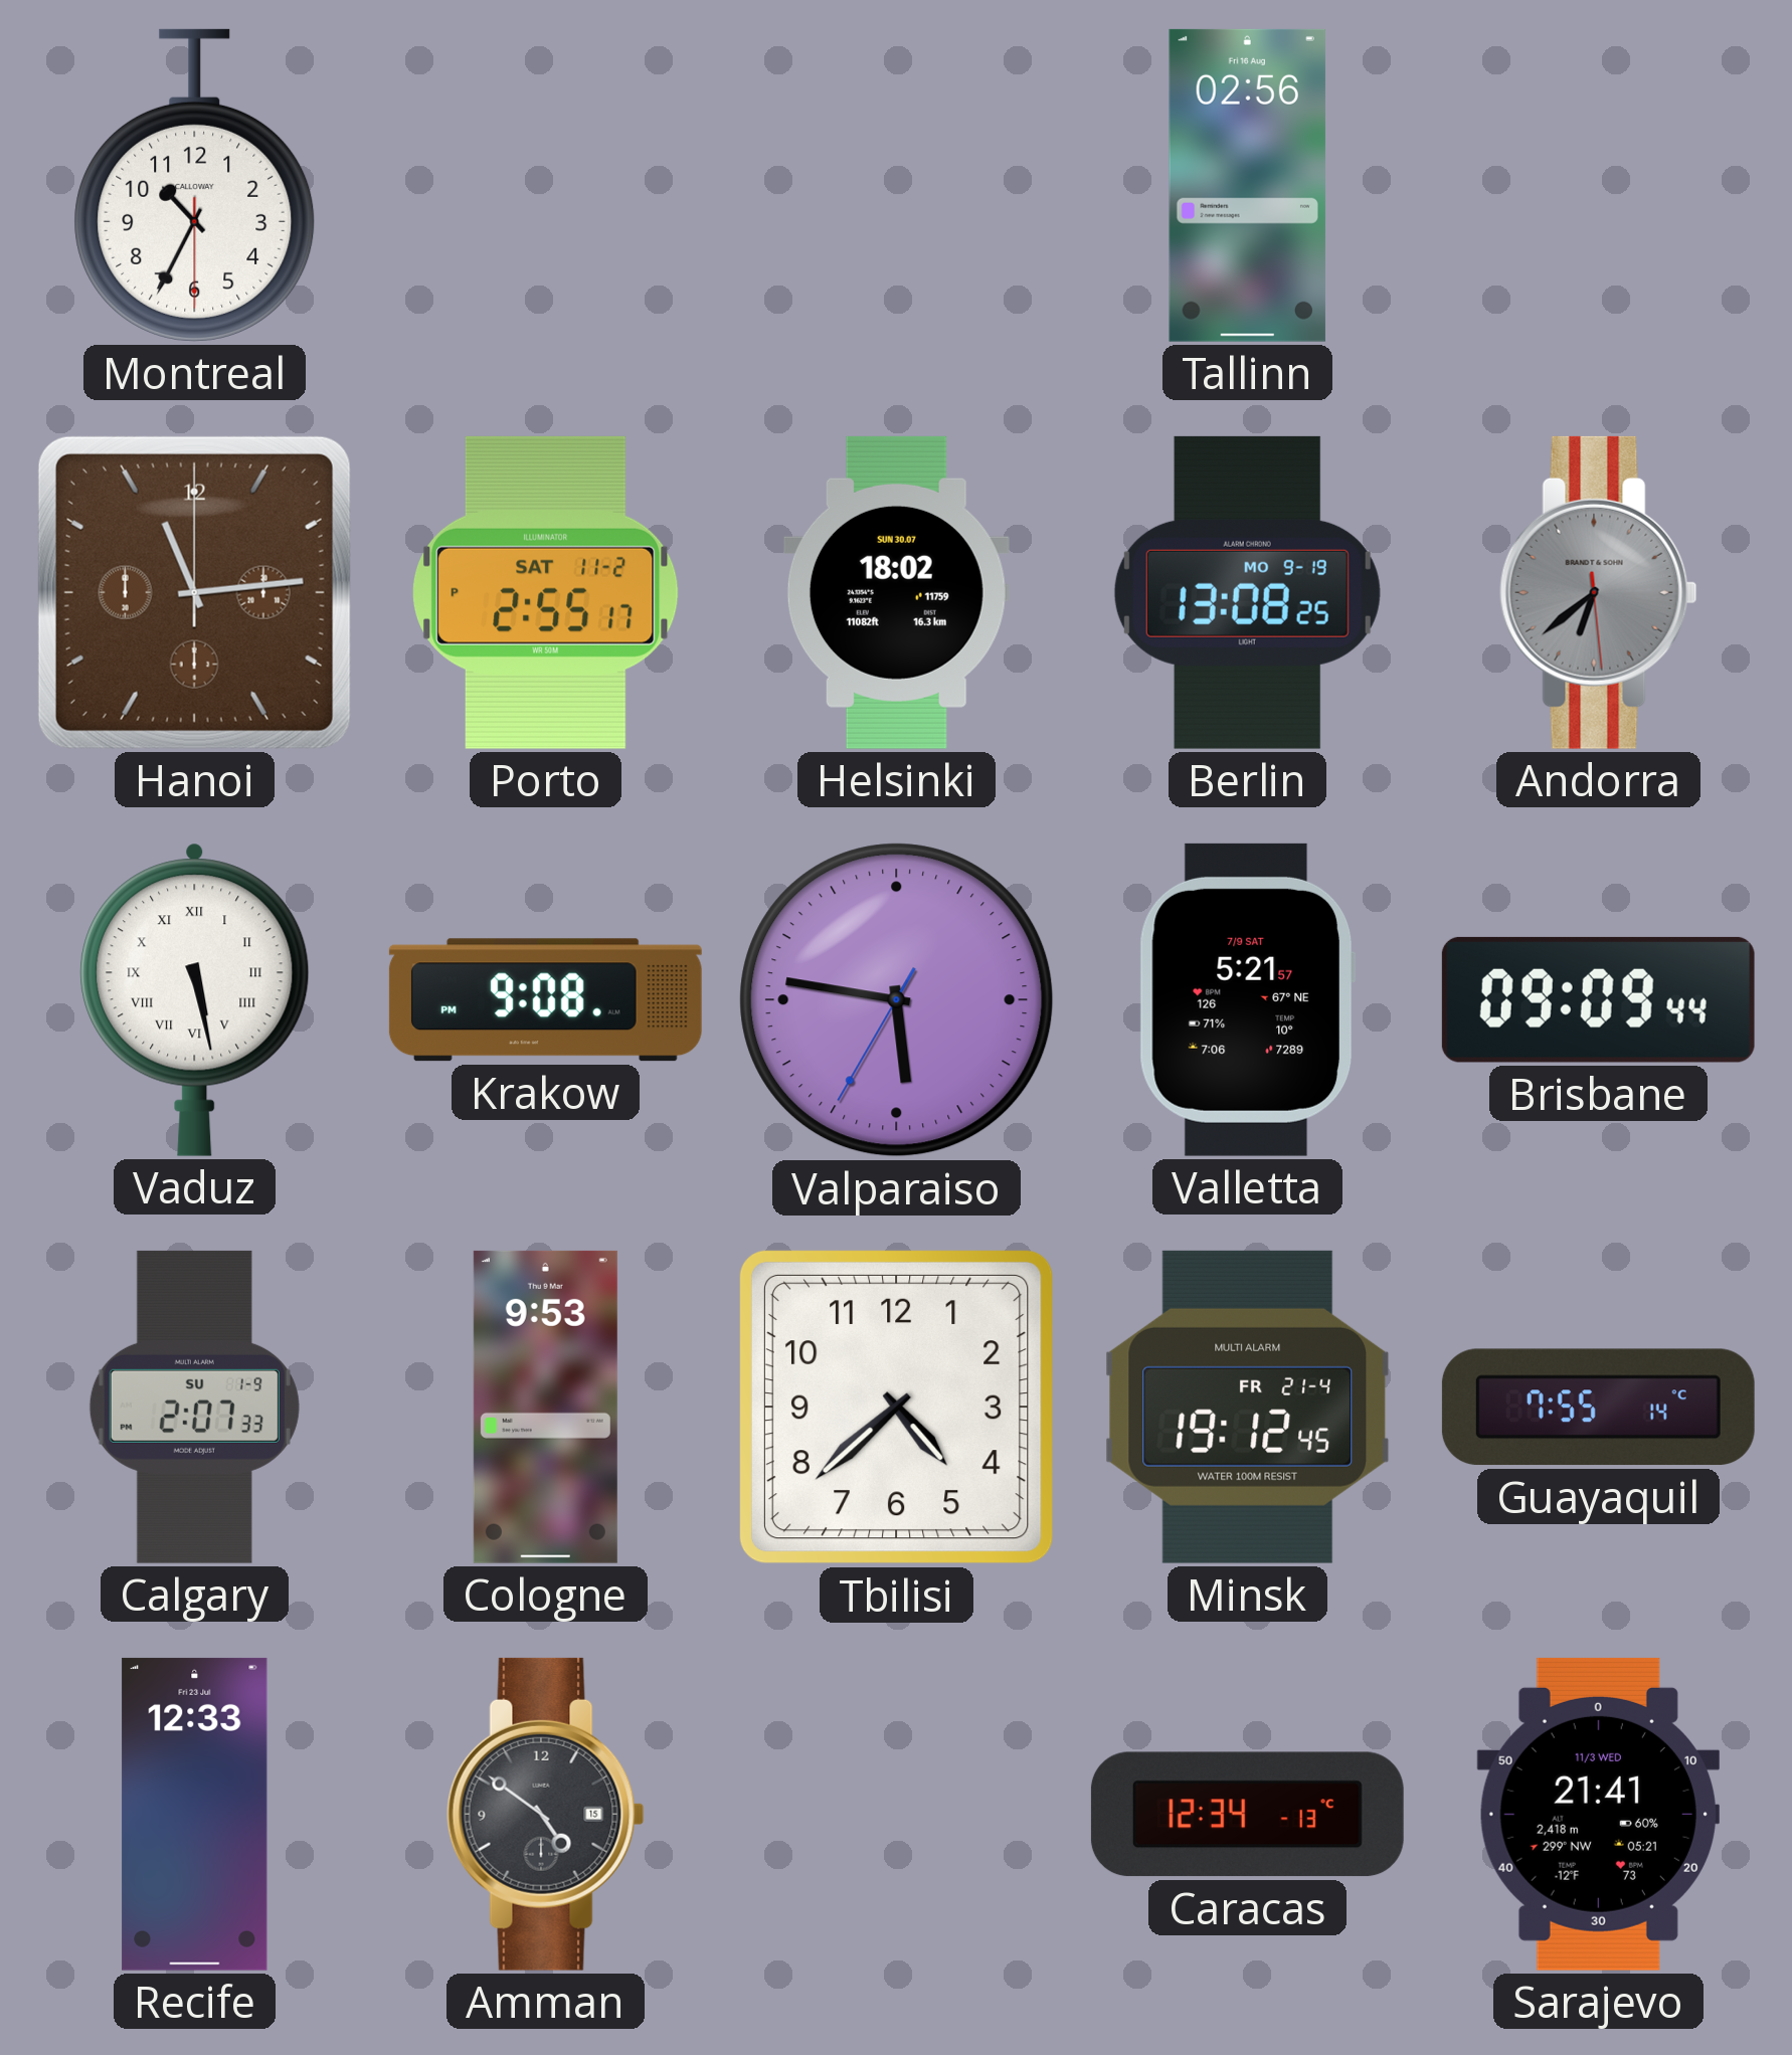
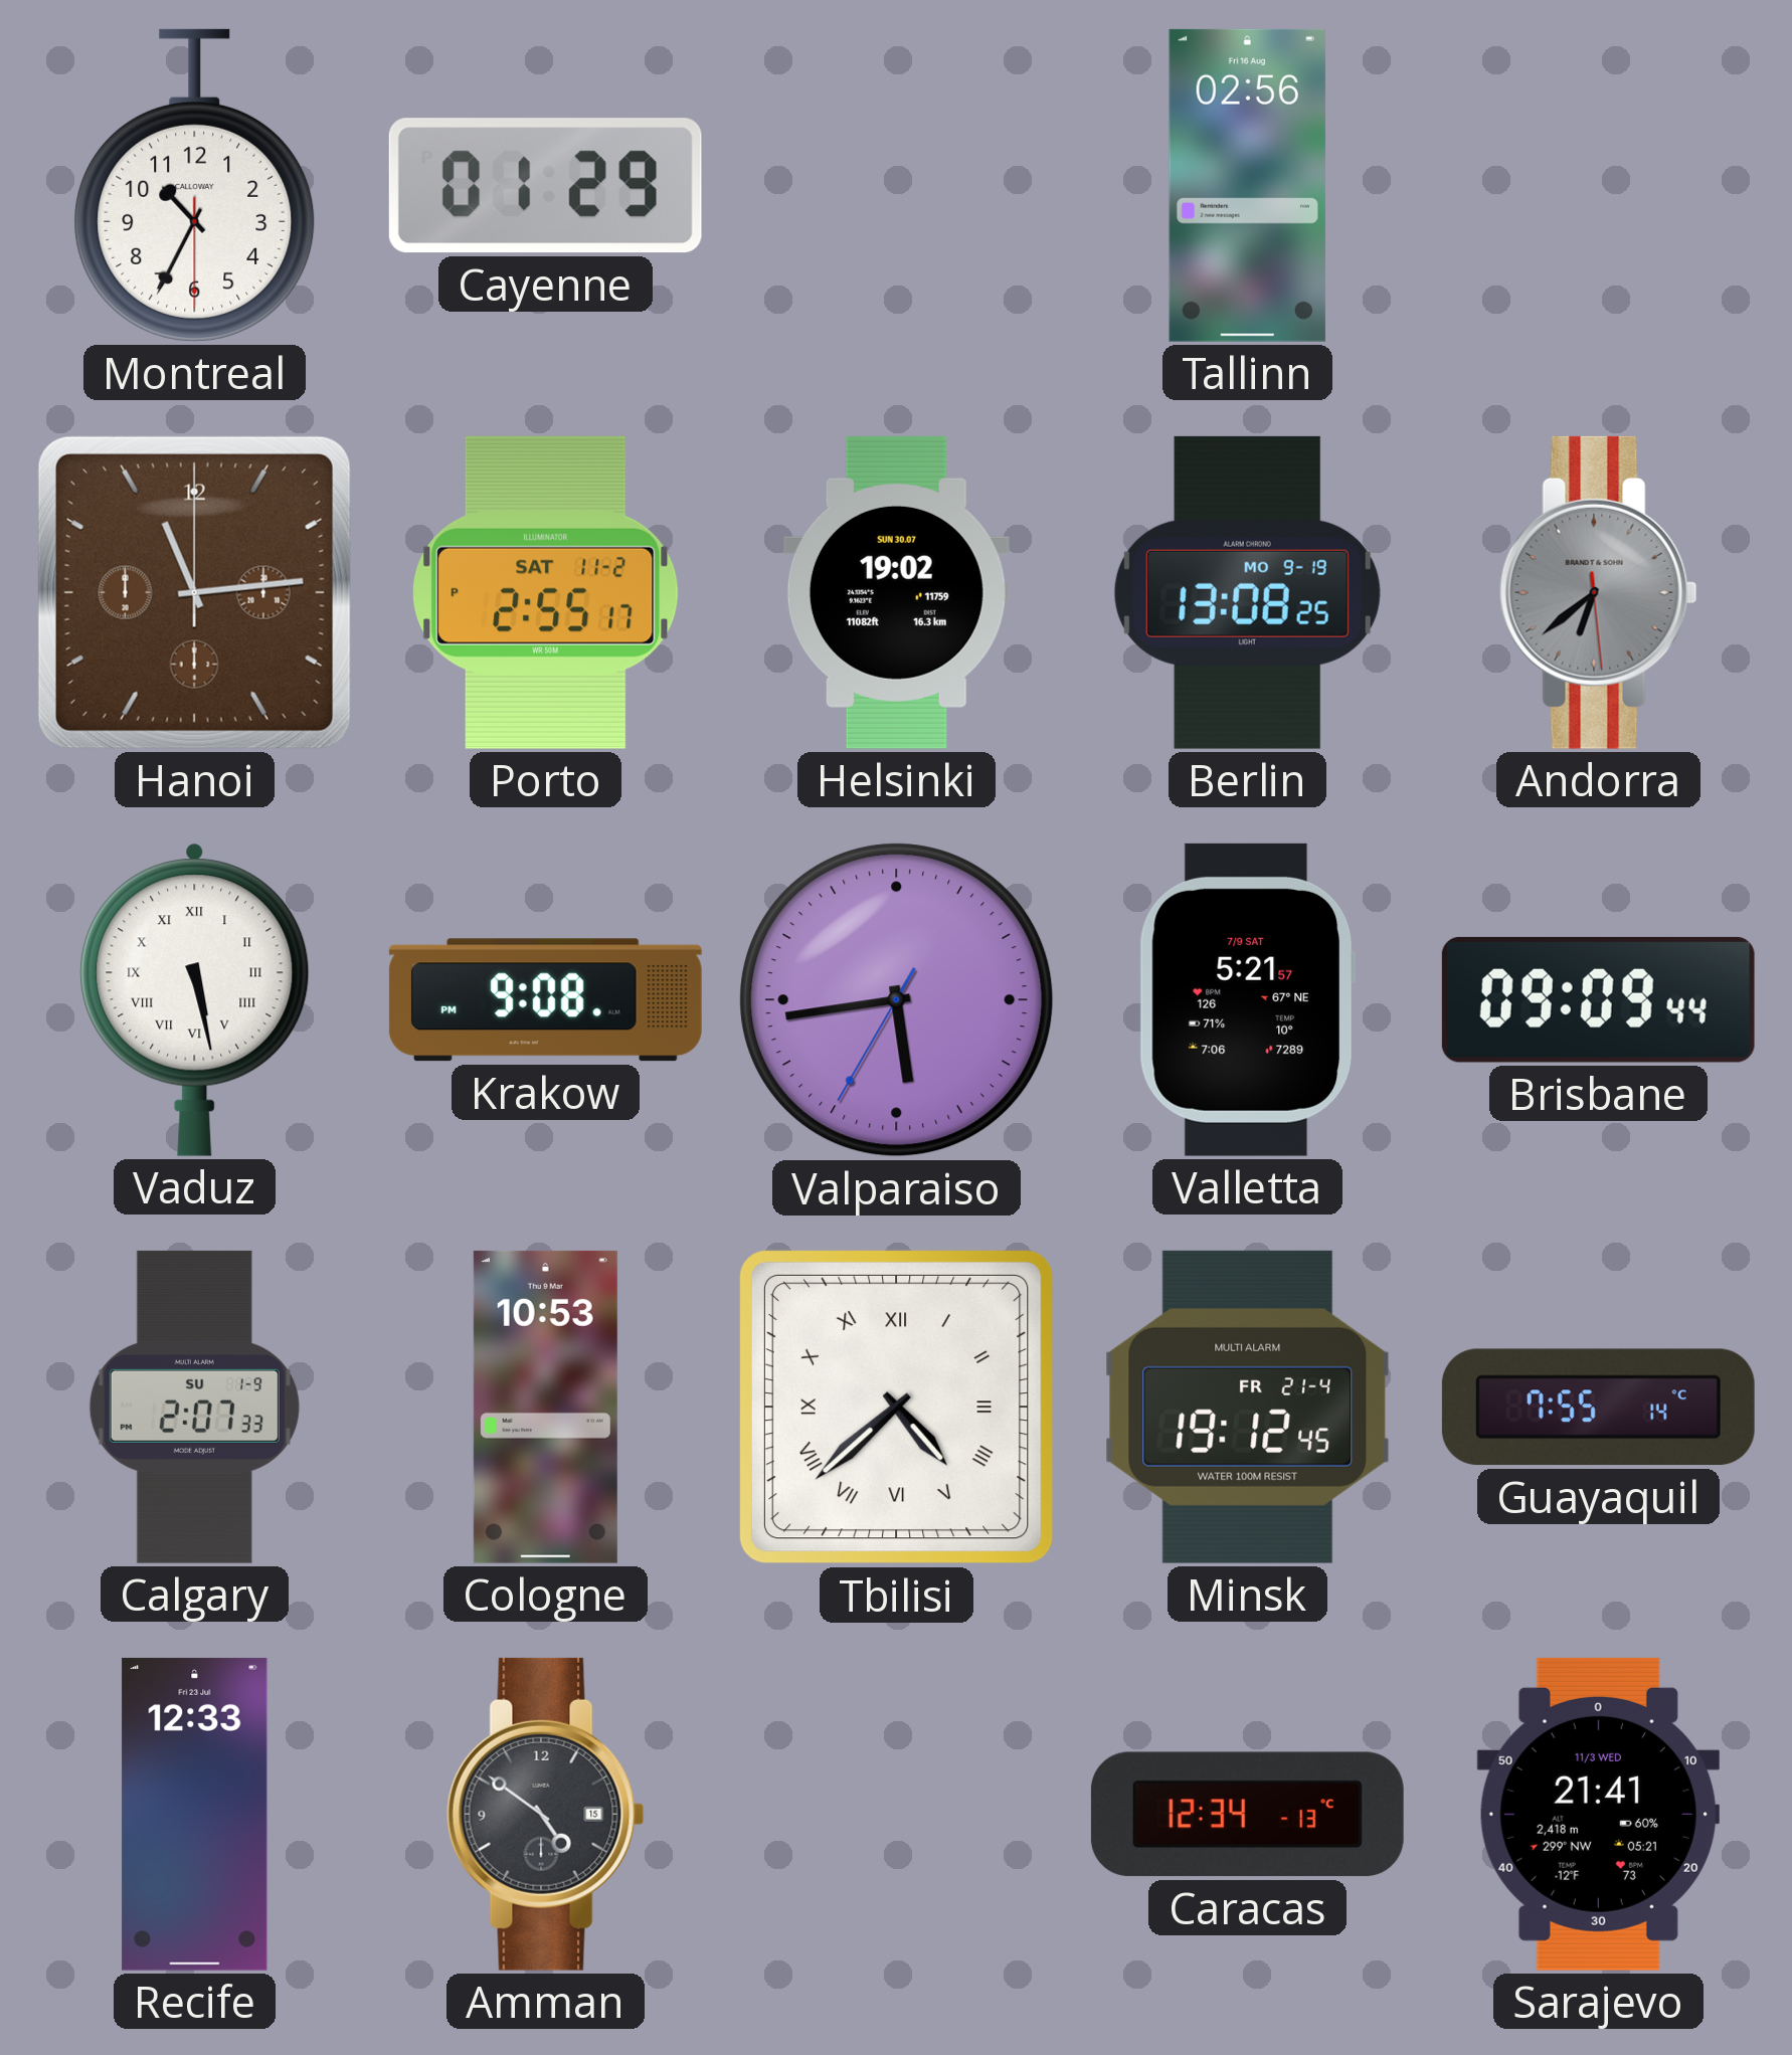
Cayenne: none -> 01:29 (545, 186)
Helsinki: 18:02 -> 19:02 (896, 592)
Valparaiso: 5:46 -> 5:43 (897, 1000)
Cologne: 9:53 -> 10:53 (545, 1407)
Tbilisi numerals: Arabic -> Roman (896, 1407)
